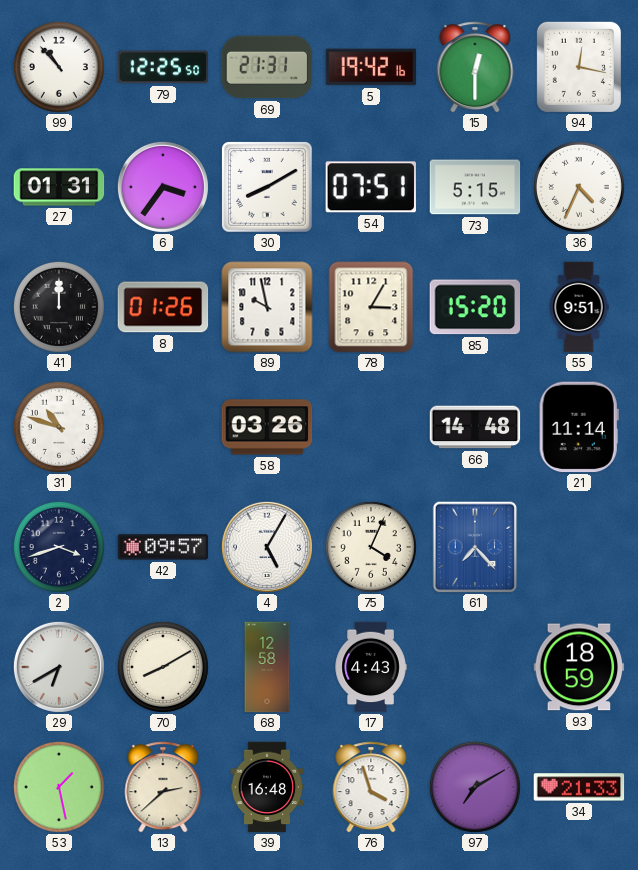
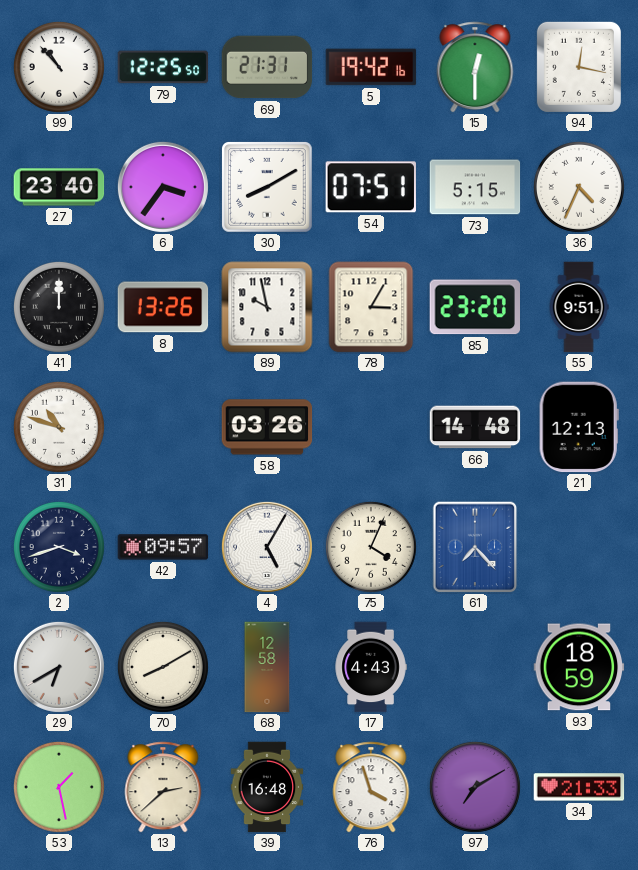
27: 01:31 -> 23:40 (59, 187)
8: 01:26 -> 13:26 (163, 307)
85: 15:20 -> 23:20 (474, 307)
21: 11:14 -> 12:13 (579, 427)
